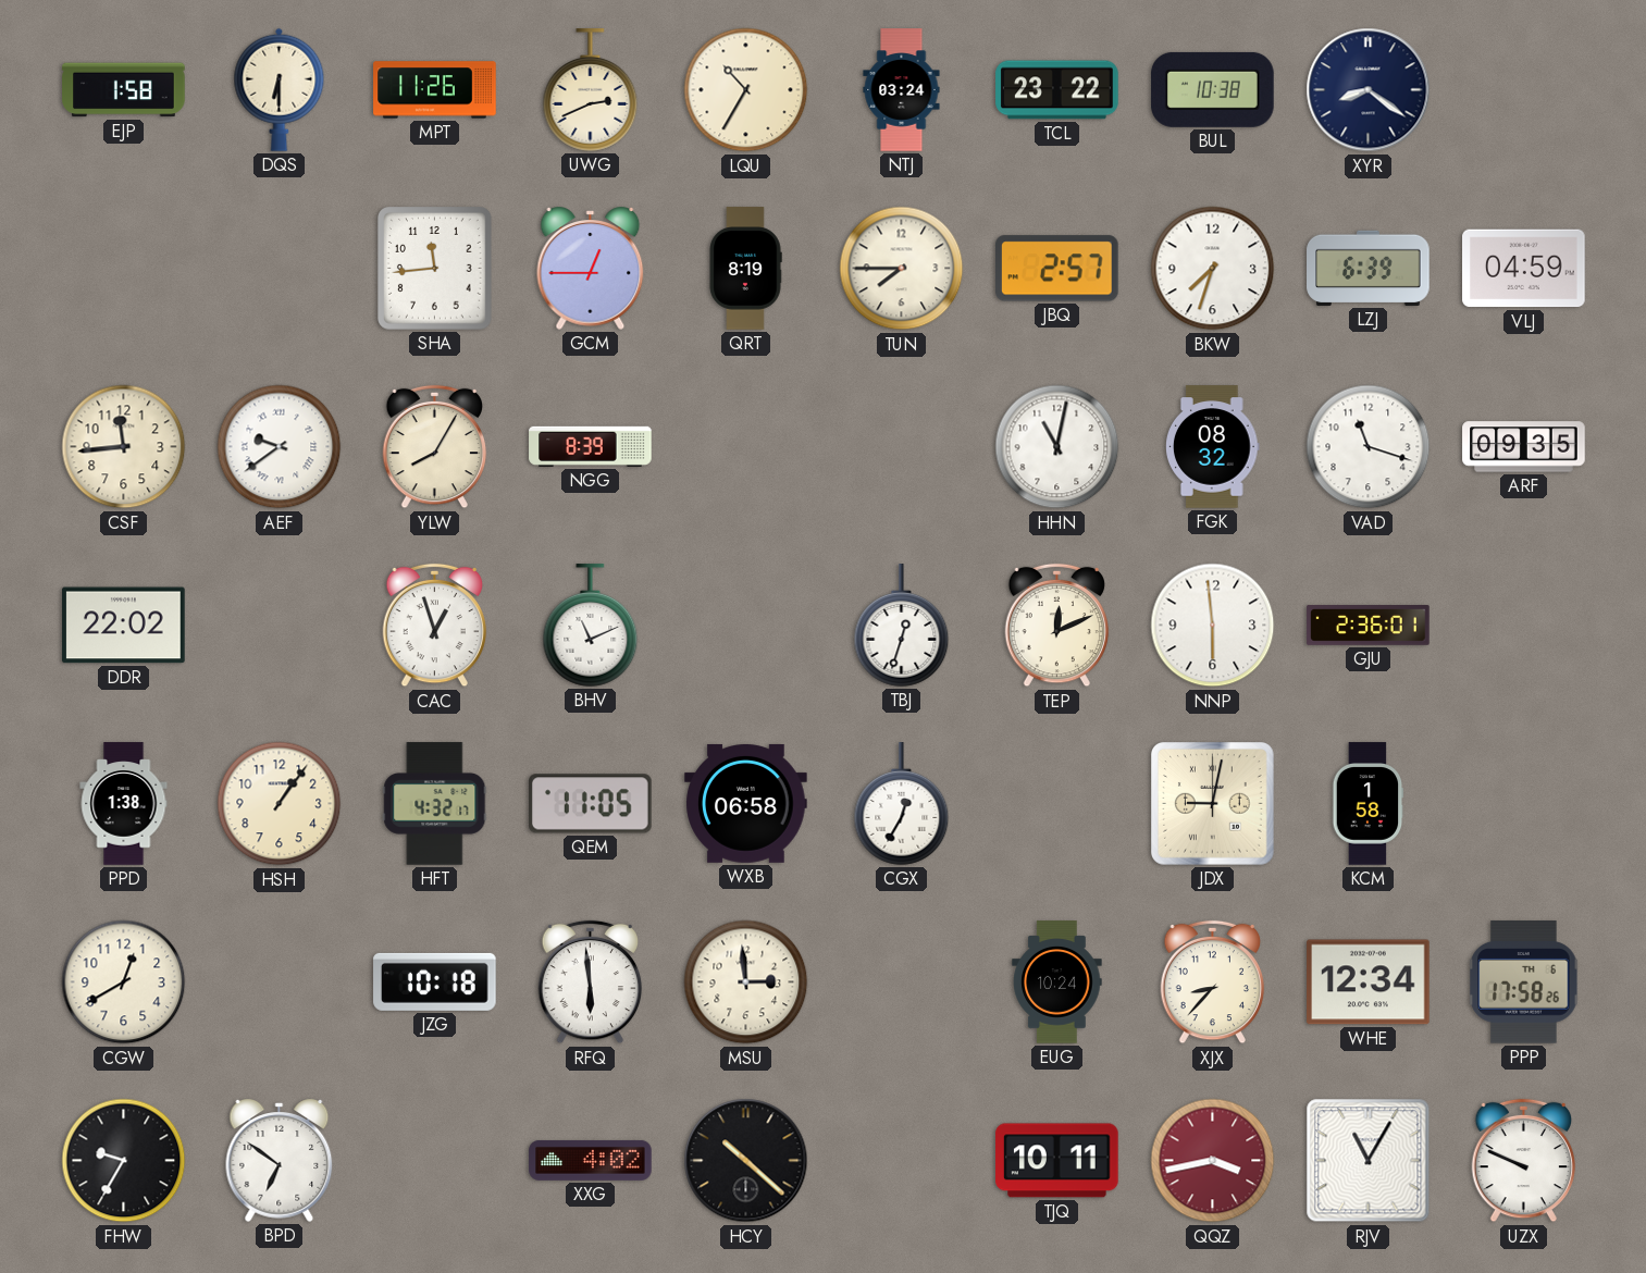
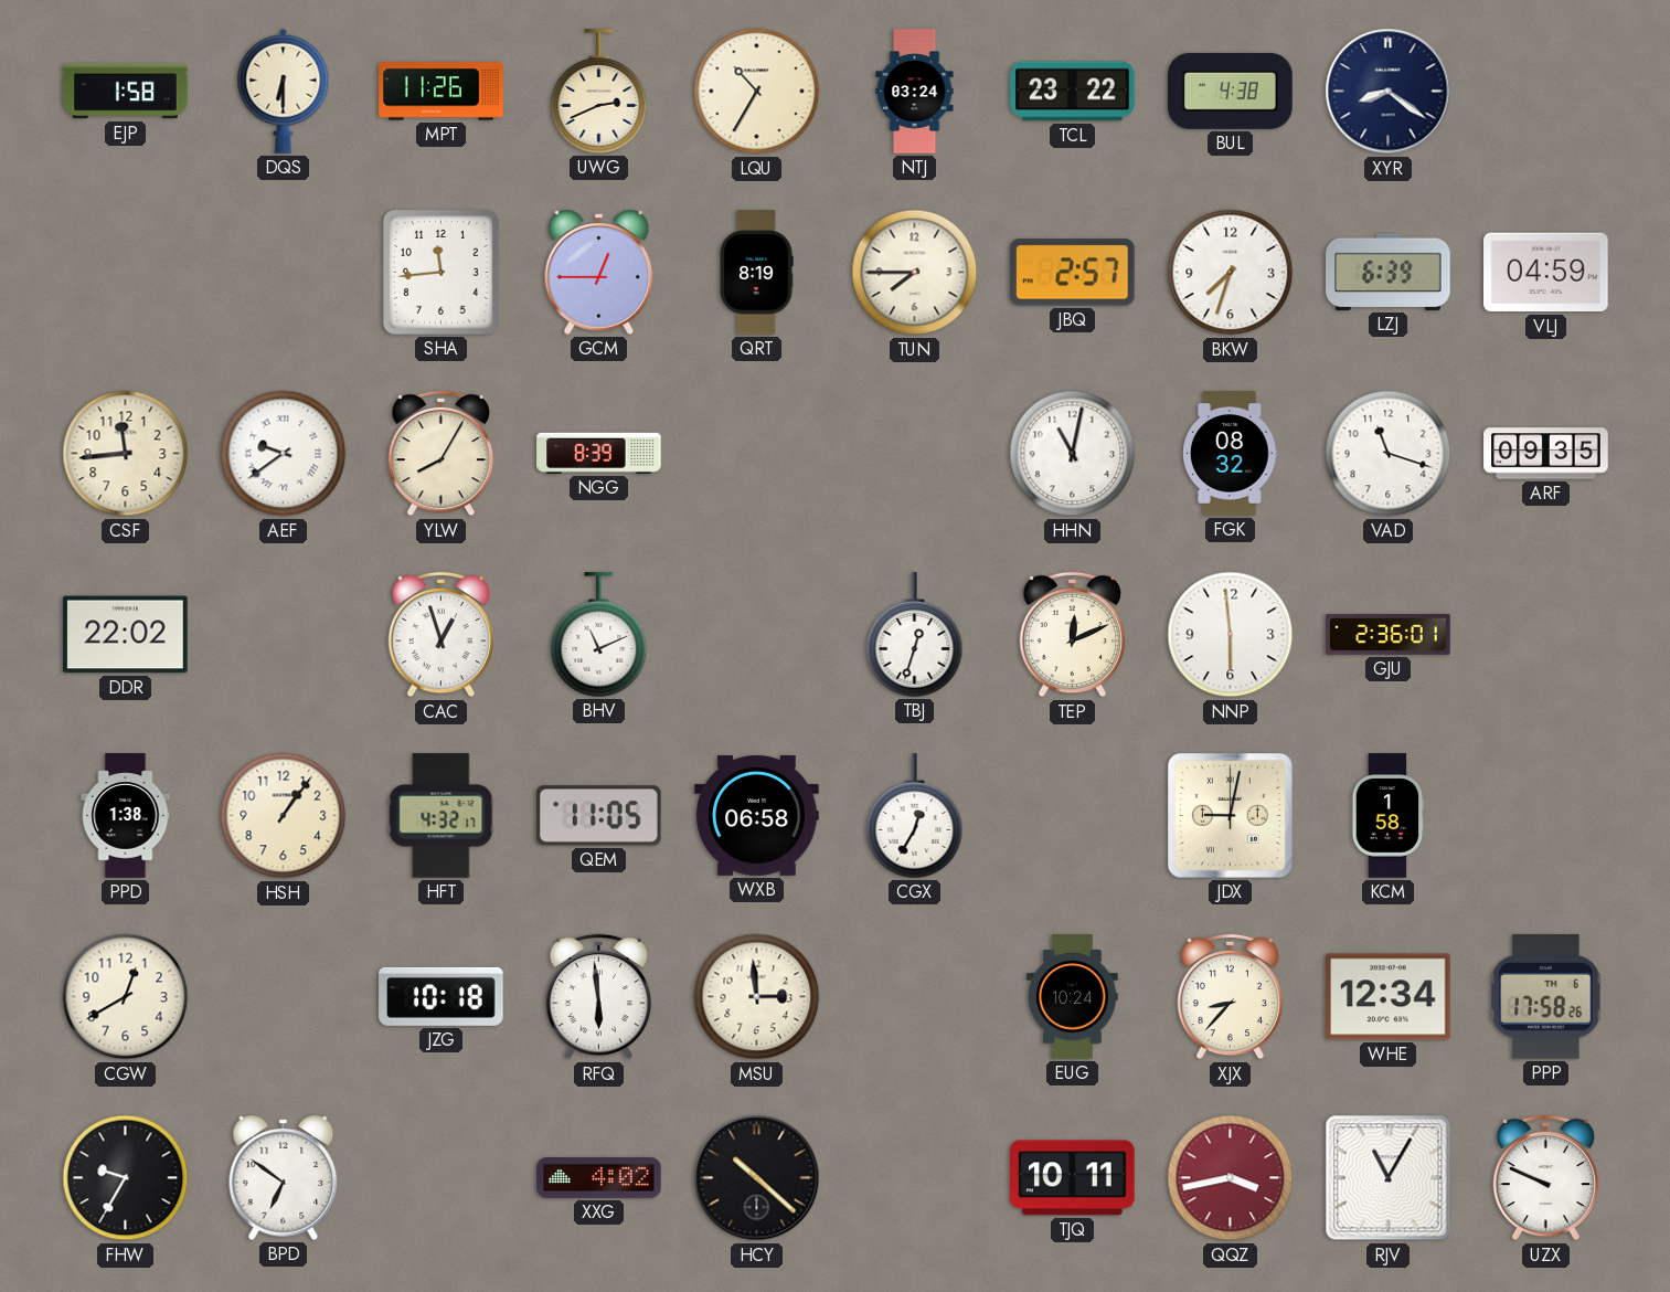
BUL: 10:38 -> 4:38 (1231, 91)
